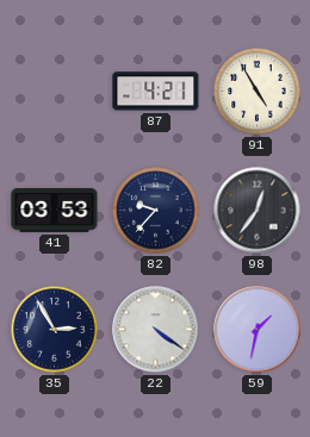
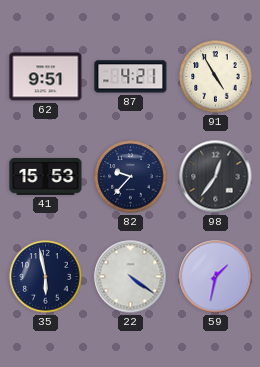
62: none -> 9:51 (46, 77)
41: 03:53 -> 15:53 (46, 176)
35: 2:55 -> 5:58 (46, 277)
